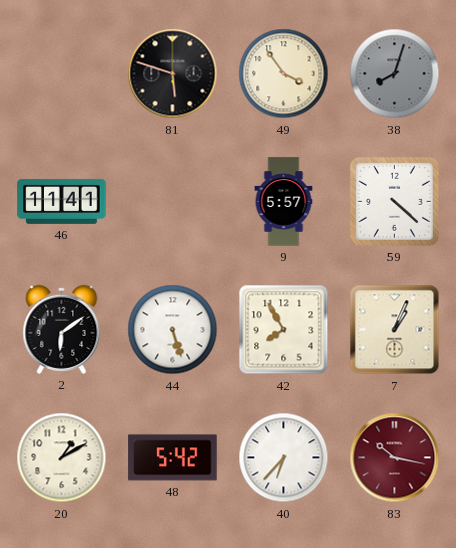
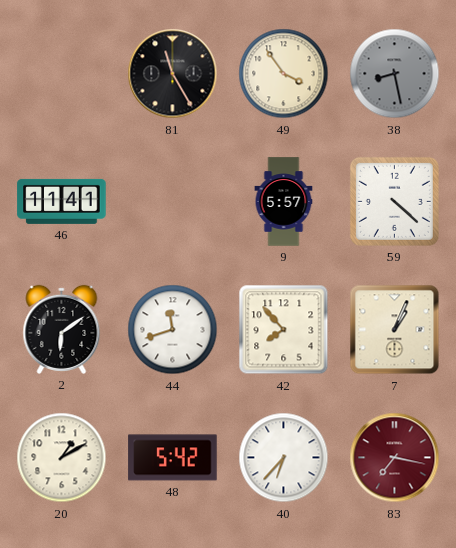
81: 5:48 -> 11:25 (173, 74)
38: 8:03 -> 8:28 (395, 74)
44: 5:27 -> 11:42 (173, 330)
42: 7:55 -> 7:53 (284, 330)
83: 10:17 -> 7:17 (395, 458)
